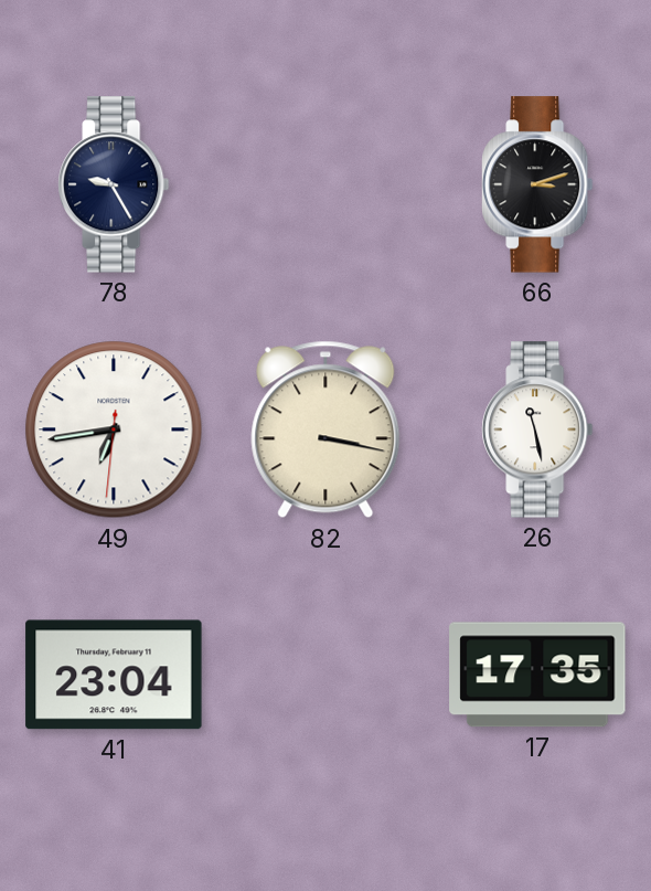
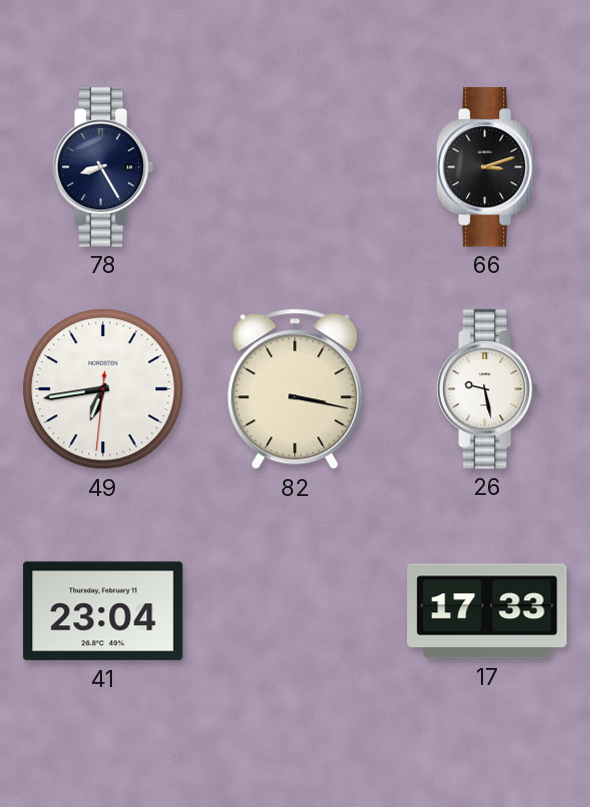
78: 9:25 -> 8:25 (103, 167)
26: 11:28 -> 9:28 (487, 389)
17: 17:35 -> 17:33 (487, 611)
